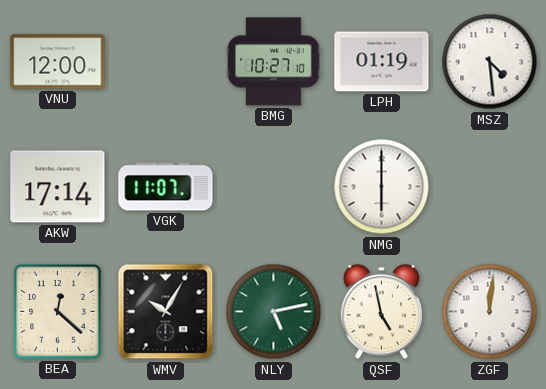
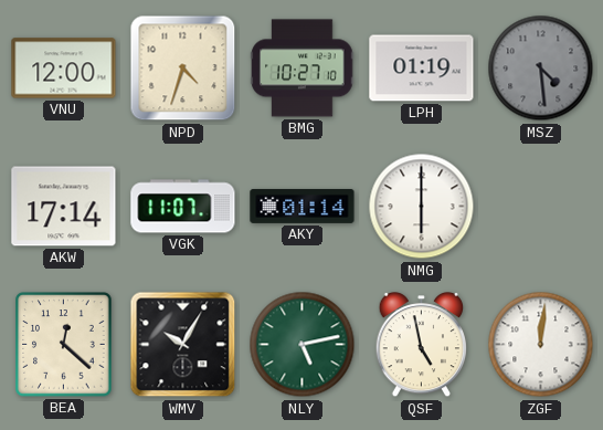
NPD: none -> 4:33 (183, 69)
MSZ dial: white -> grey (541, 69)
AKY: none -> 01:14 (303, 206)
